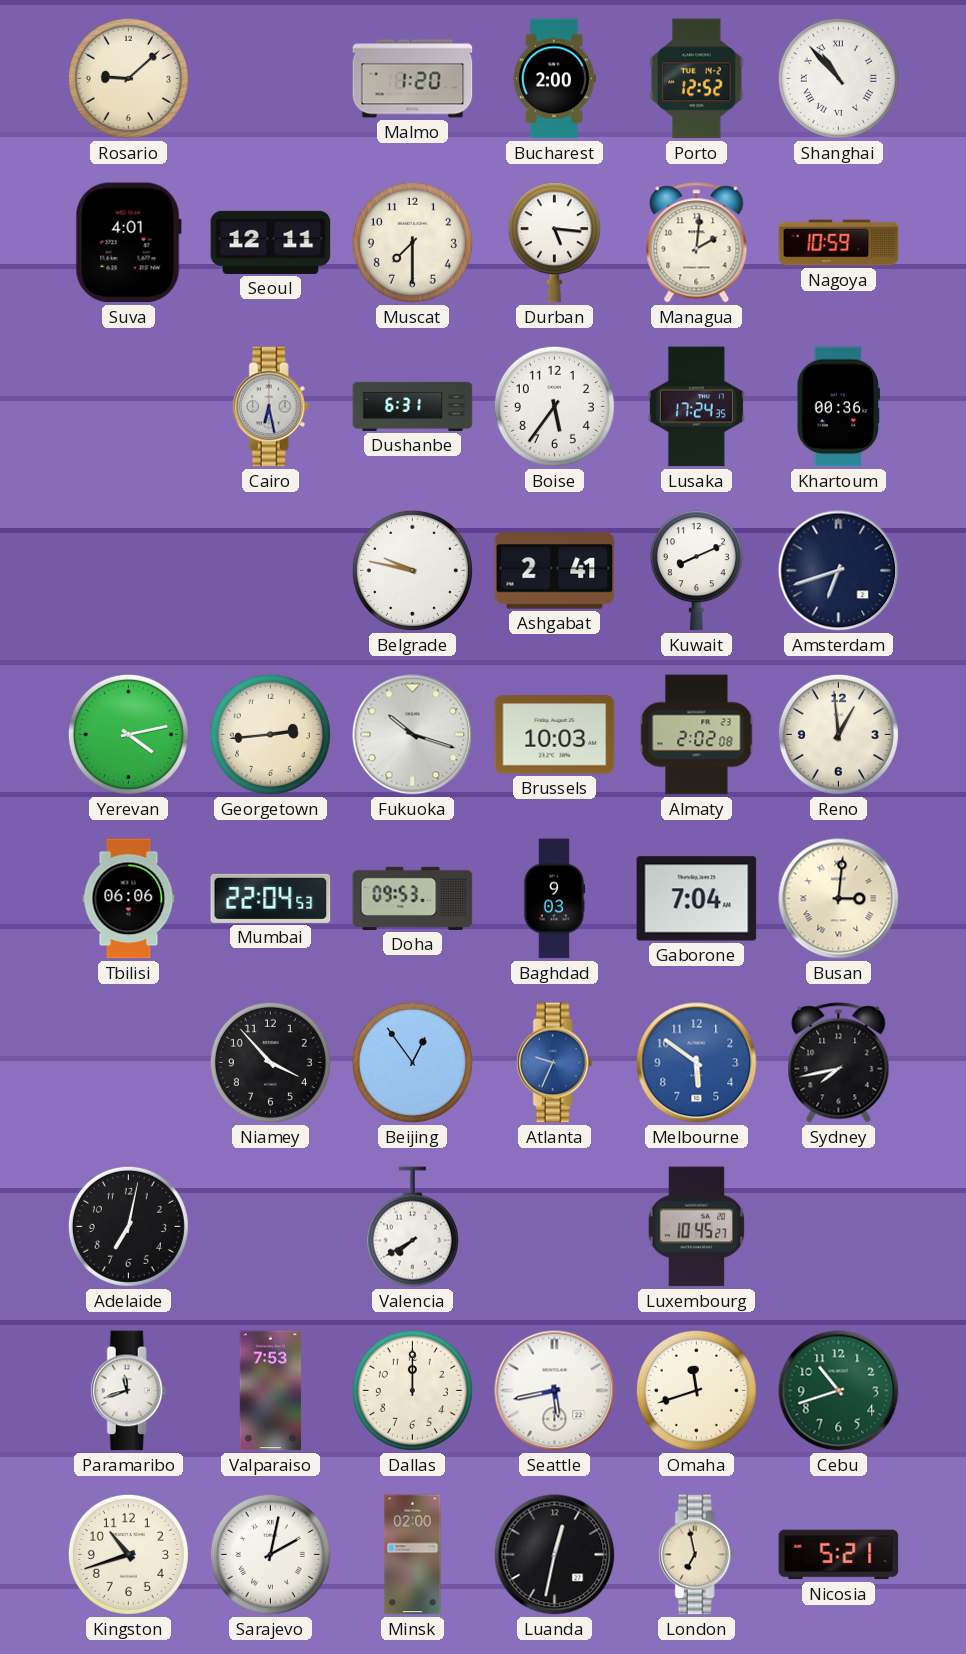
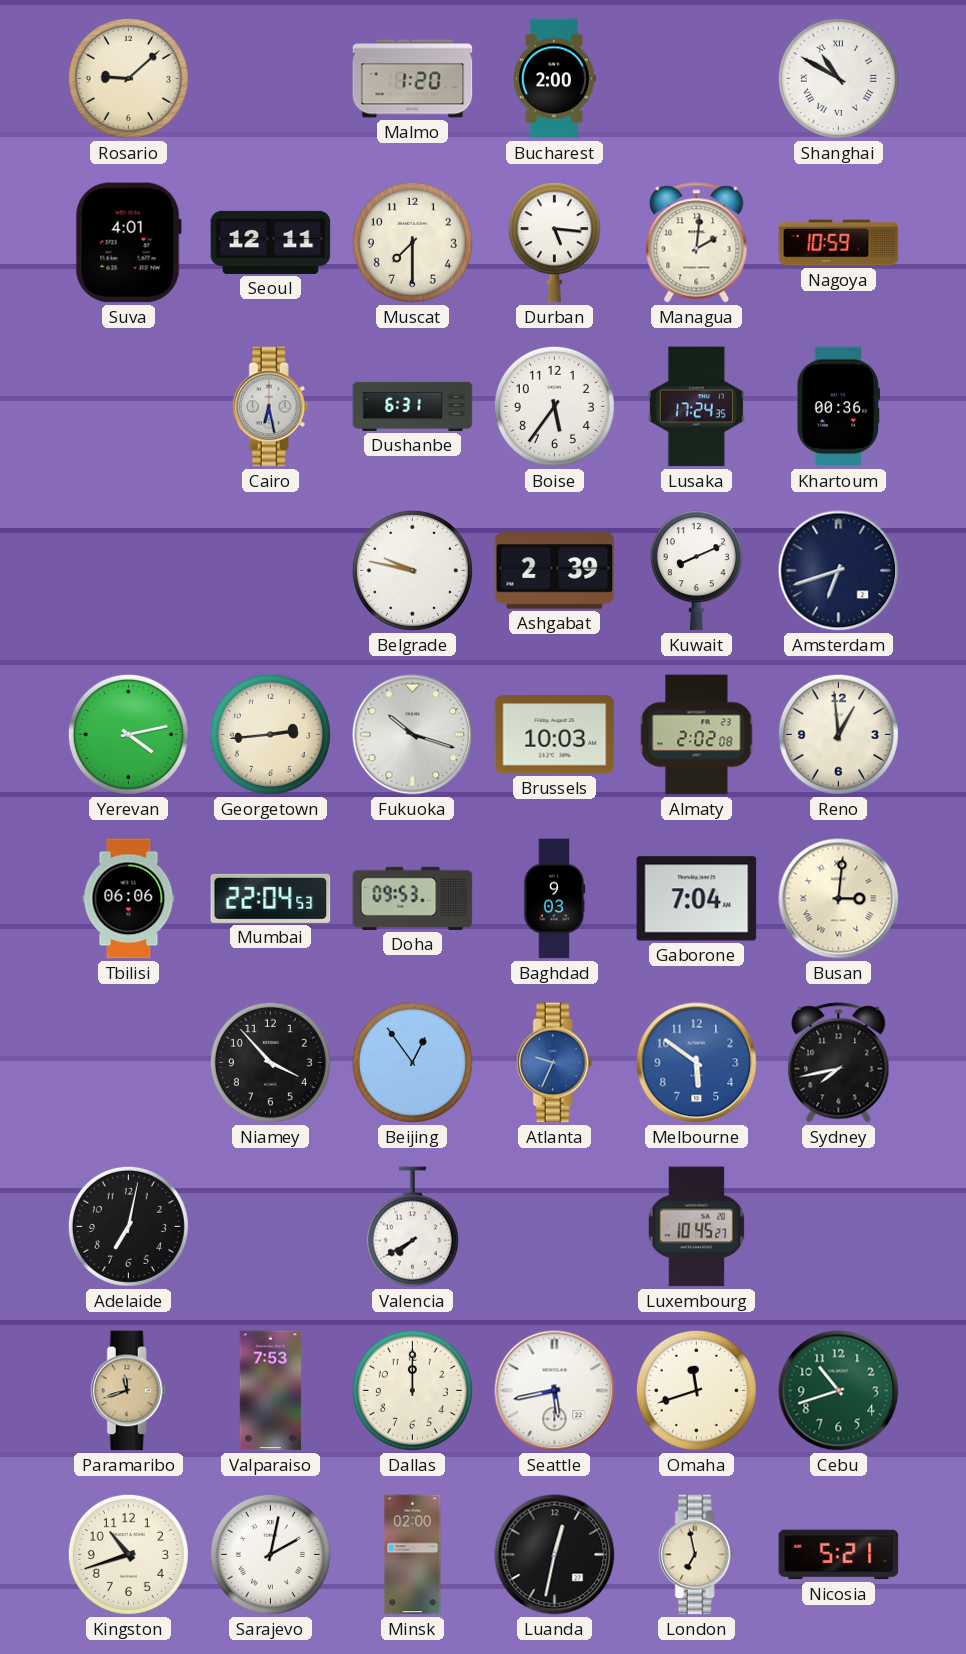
Porto: 12:52 -> none (697, 79)
Shanghai: 10:53 -> 10:50 (838, 78)
Ashgabat: 2:41 -> 2:39 (555, 571)
Paramaribo dial: white -> champagne (128, 1391)
